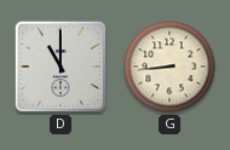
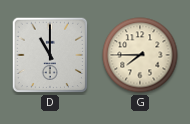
G: 8:44 -> 7:45 (140, 55)
